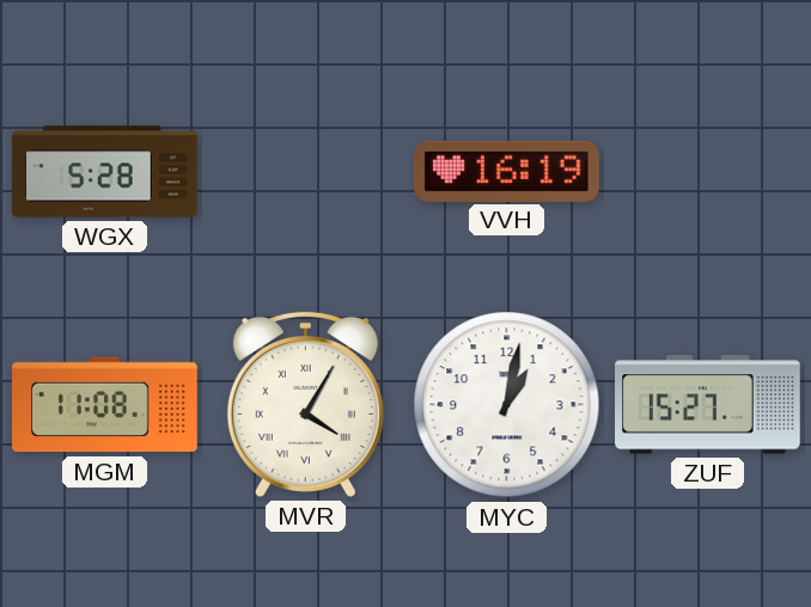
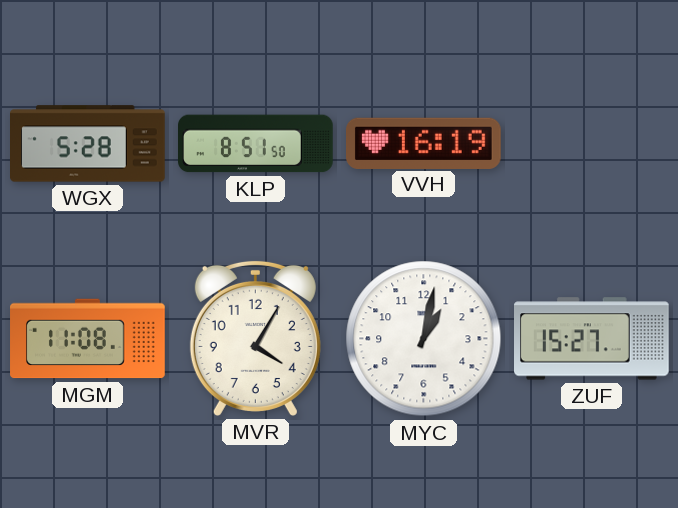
KLP: none -> 8:51 (256, 144)
MVR numerals: Roman -> Arabic (255, 338)
